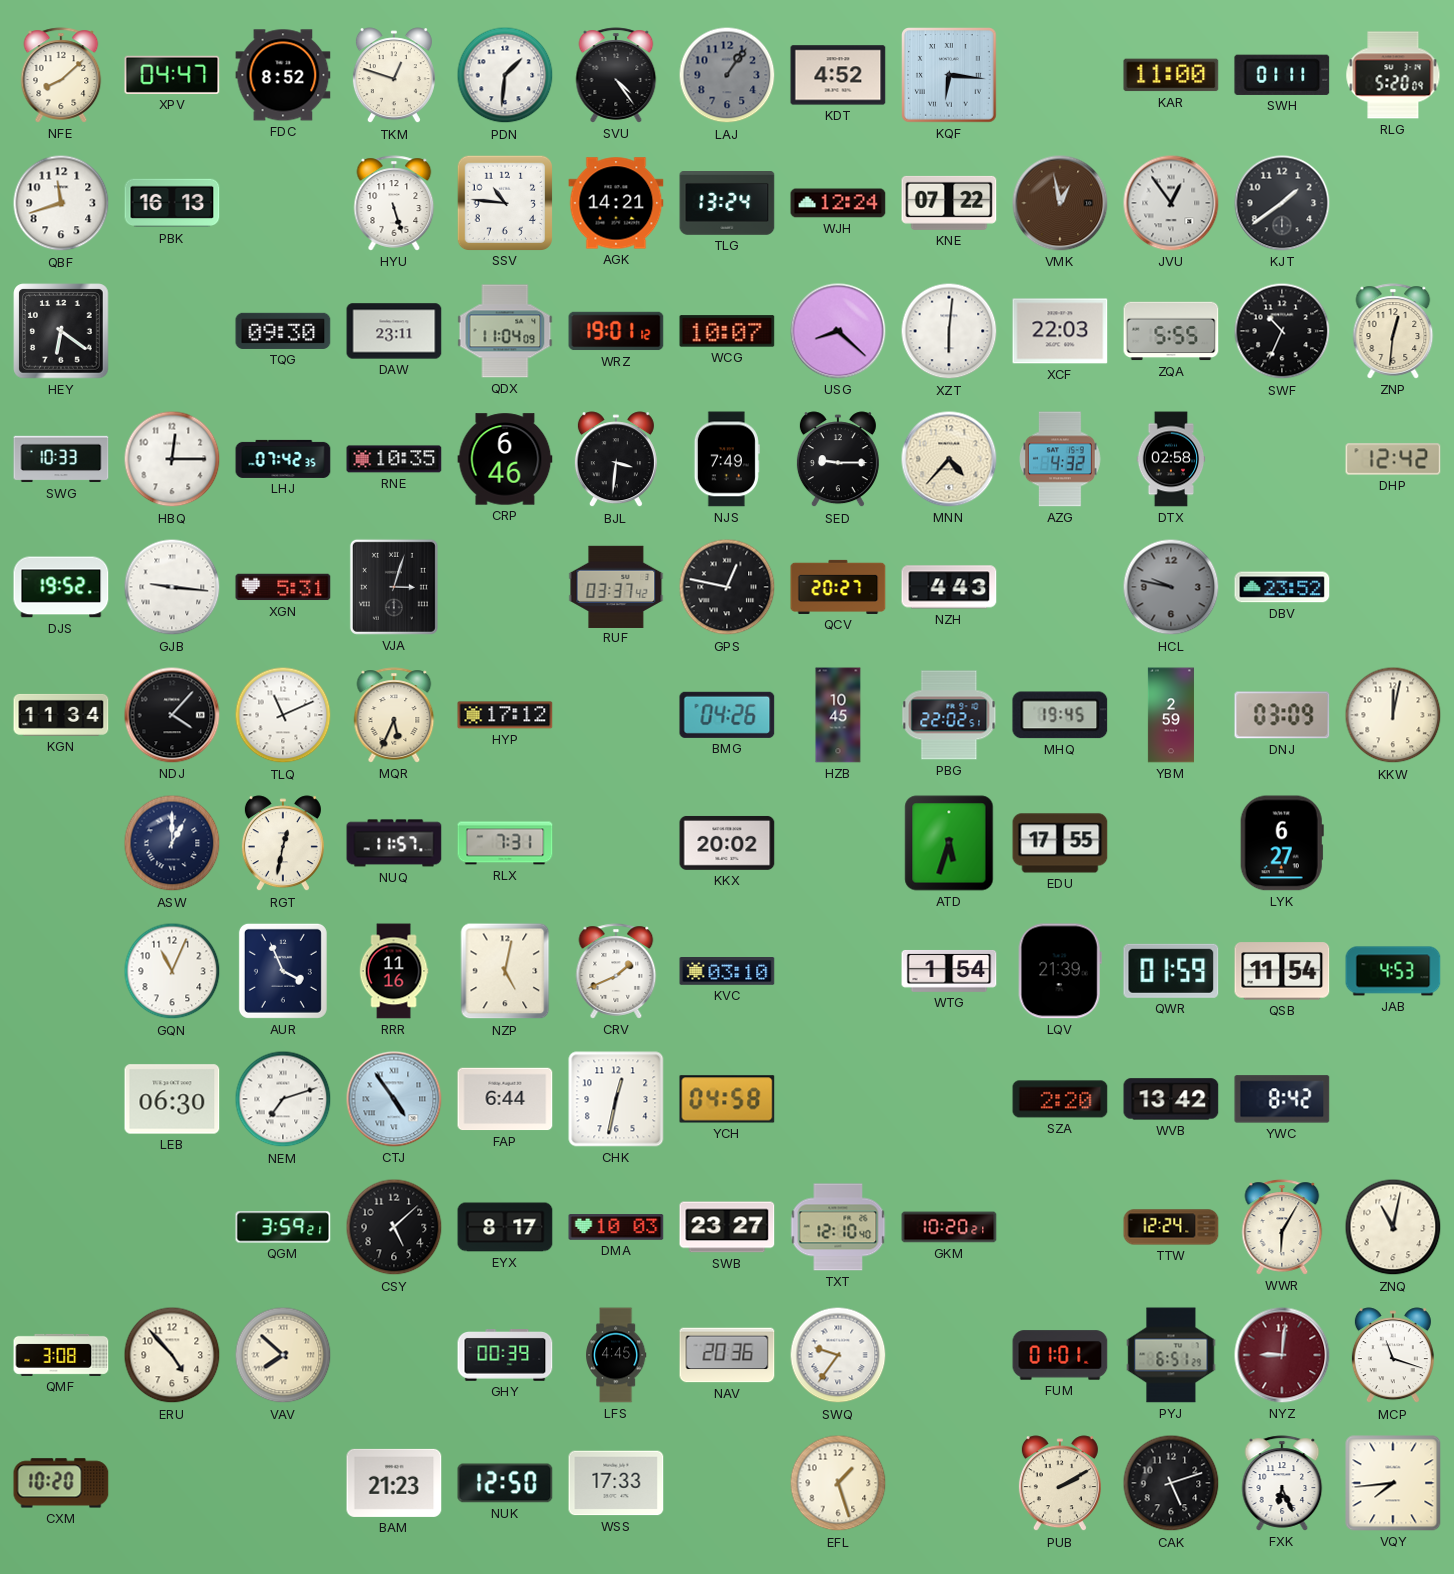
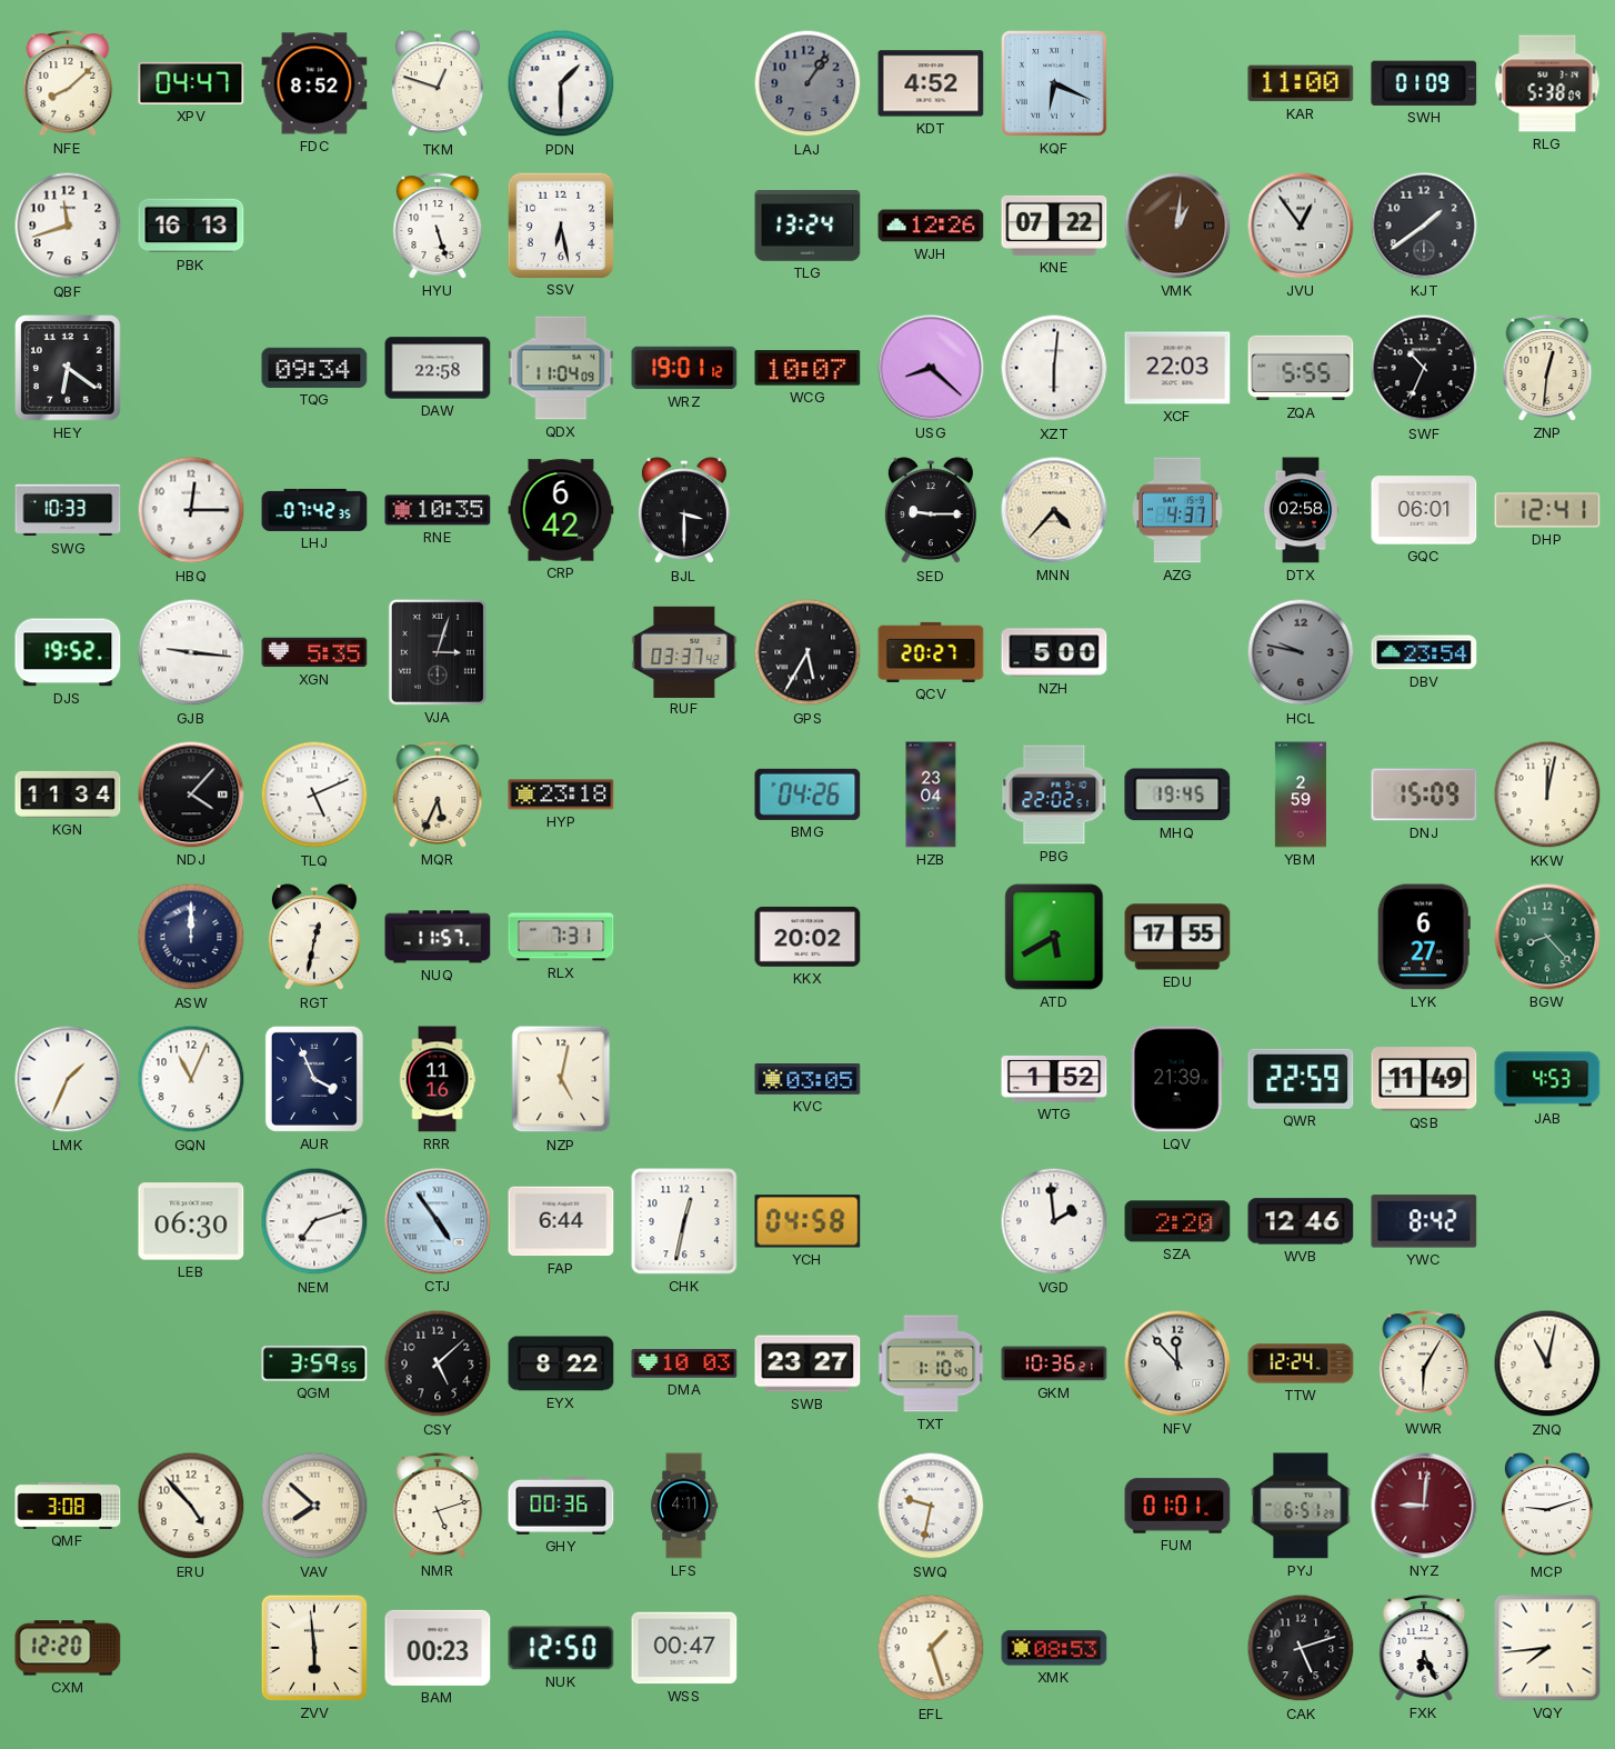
PDN: 1:31 -> 1:30 (561, 83)
SVU: 4:24 -> none (616, 75)
KQF: 6:16 -> 6:19 (1055, 84)
SWH: 01:11 -> 01:09 (1424, 83)
RLG: 5:20 -> 5:38 (1547, 83)
SSV: 10:46 -> 6:28 (560, 224)
AGK: 14:21 -> none (616, 203)
WJH: 12:24 -> 12:26 (931, 226)
VMK: 12:58 -> 1:01 (1177, 226)
TQG: 09:30 -> 09:34 (314, 368)
DAW: 23:11 -> 22:58 (438, 368)
CRP: 6:46 -> 6:42 (561, 510)
BJL: 3:31 -> 3:30 (684, 511)
NJS: 7:49 -> none (727, 459)
AZG: 4:32 -> 4:37 (1178, 510)
GQC: none -> 06:01 (1424, 510)
DHP: 12:42 -> 12:41 (1547, 510)
XGN: 5:31 -> 5:35 (314, 652)
GPS: 12:47 -> 5:35 (808, 652)
NZH: 4:43 -> 5:00 (1054, 652)
DBV: 23:52 -> 23:54 (1424, 652)
TLQ: 11:11 -> 5:11 (314, 794)
HYP: 17:12 -> 23:18 (561, 794)
HZB: 10:45 -> 23:04 (931, 794)
DNJ: 03:09 -> 15:09 (1424, 794)
ASW: 1:00 -> 12:00 (191, 937)
ATD: 5:33 -> 5:40 (1054, 937)
BGW: none -> 8:23 (1547, 937)
LMK: none -> 1:34 (68, 1079)
CRV: 1:41 -> none (616, 971)
KVC: 03:10 -> 03:05 (808, 1079)
WTG: 1:54 -> 1:52 (1054, 1079)
QWR: 01:59 -> 22:59 (1301, 1079)
QSB: 11:54 -> 11:49 (1424, 1079)
VGD: none -> 1:59 (1054, 1221)
WVB: 13:42 -> 12:46 (1301, 1221)
QGM: 3:59:21 -> 3:59:55 (314, 1363)
EYX: 8:17 -> 8:22 (561, 1363)
TXT: 12:10 -> 1:10 (931, 1363)
GKM: 10:20 -> 10:36 (1054, 1363)
NFV: none -> 11:53 (1177, 1363)
NMR: none -> 5:12 (438, 1506)
GHY: 00:39 -> 00:36 (561, 1507)
LFS: 4:45 -> 4:11 (684, 1506)
NAV: 20:36 -> none (727, 1355)
SWQ: 9:36 -> 9:32 (931, 1506)
MCP: 11:18 -> 9:12 (1547, 1507)
CXM: 10:20 -> 12:20 (68, 1648)
ZVV: none -> 5:59 (314, 1648)
BAM: 21:23 -> 00:23 (438, 1648)
WSS: 17:33 -> 00:47 (684, 1648)
XMK: none -> 08:53 (1054, 1648)
PUB: 2:10 -> none (1060, 1484)
